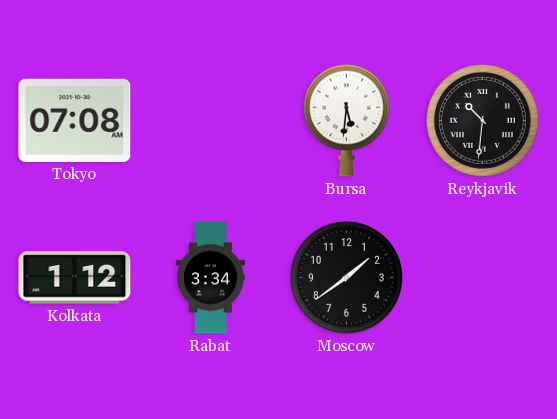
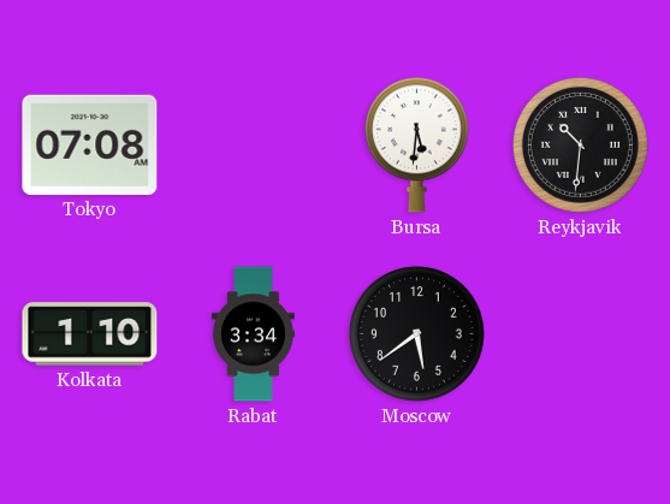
Kolkata: 1:12 -> 1:10 (90, 334)
Moscow: 1:39 -> 5:39 (416, 333)
